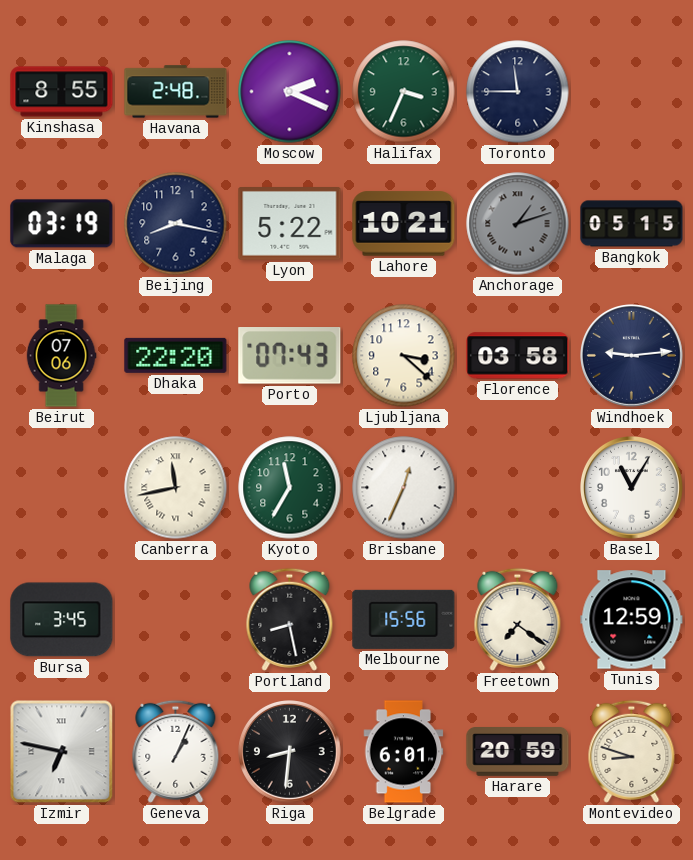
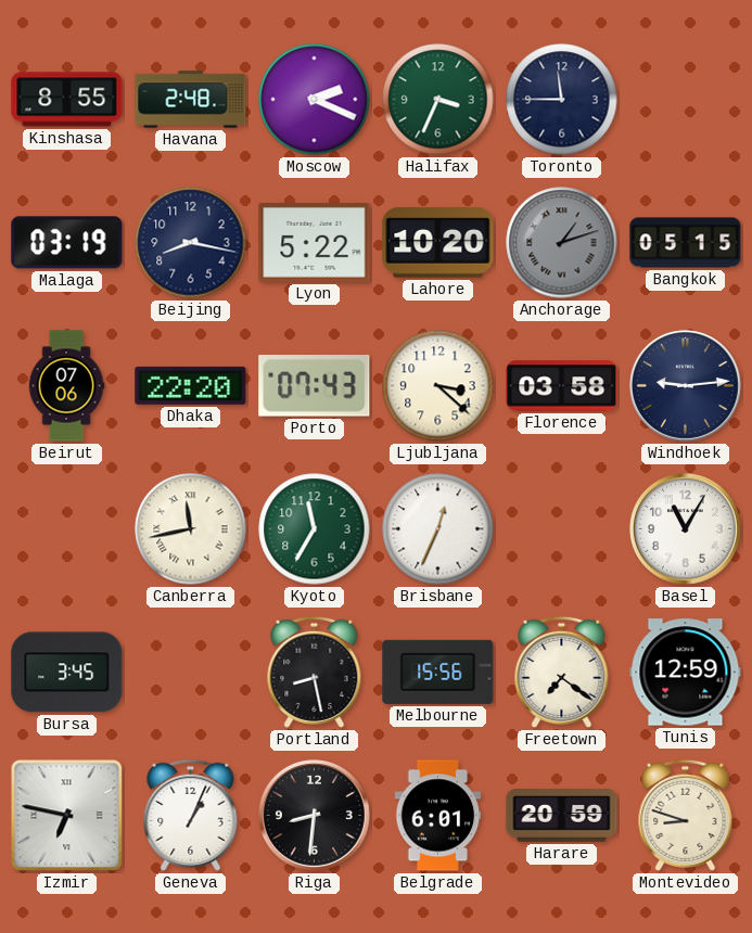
Lahore: 10:21 -> 10:20 (438, 243)
